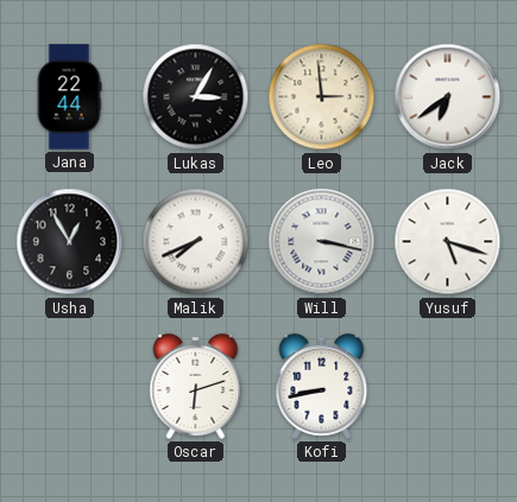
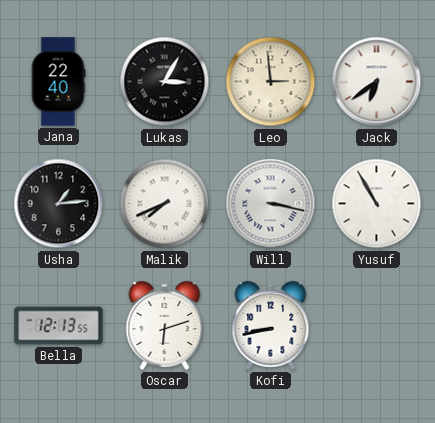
Jana: 22:44 -> 22:40 (58, 82)
Usha: 12:55 -> 1:14 (59, 204)
Yusuf: 5:18 -> 10:55 (377, 204)
Bella: none -> 12:13 (59, 326)
